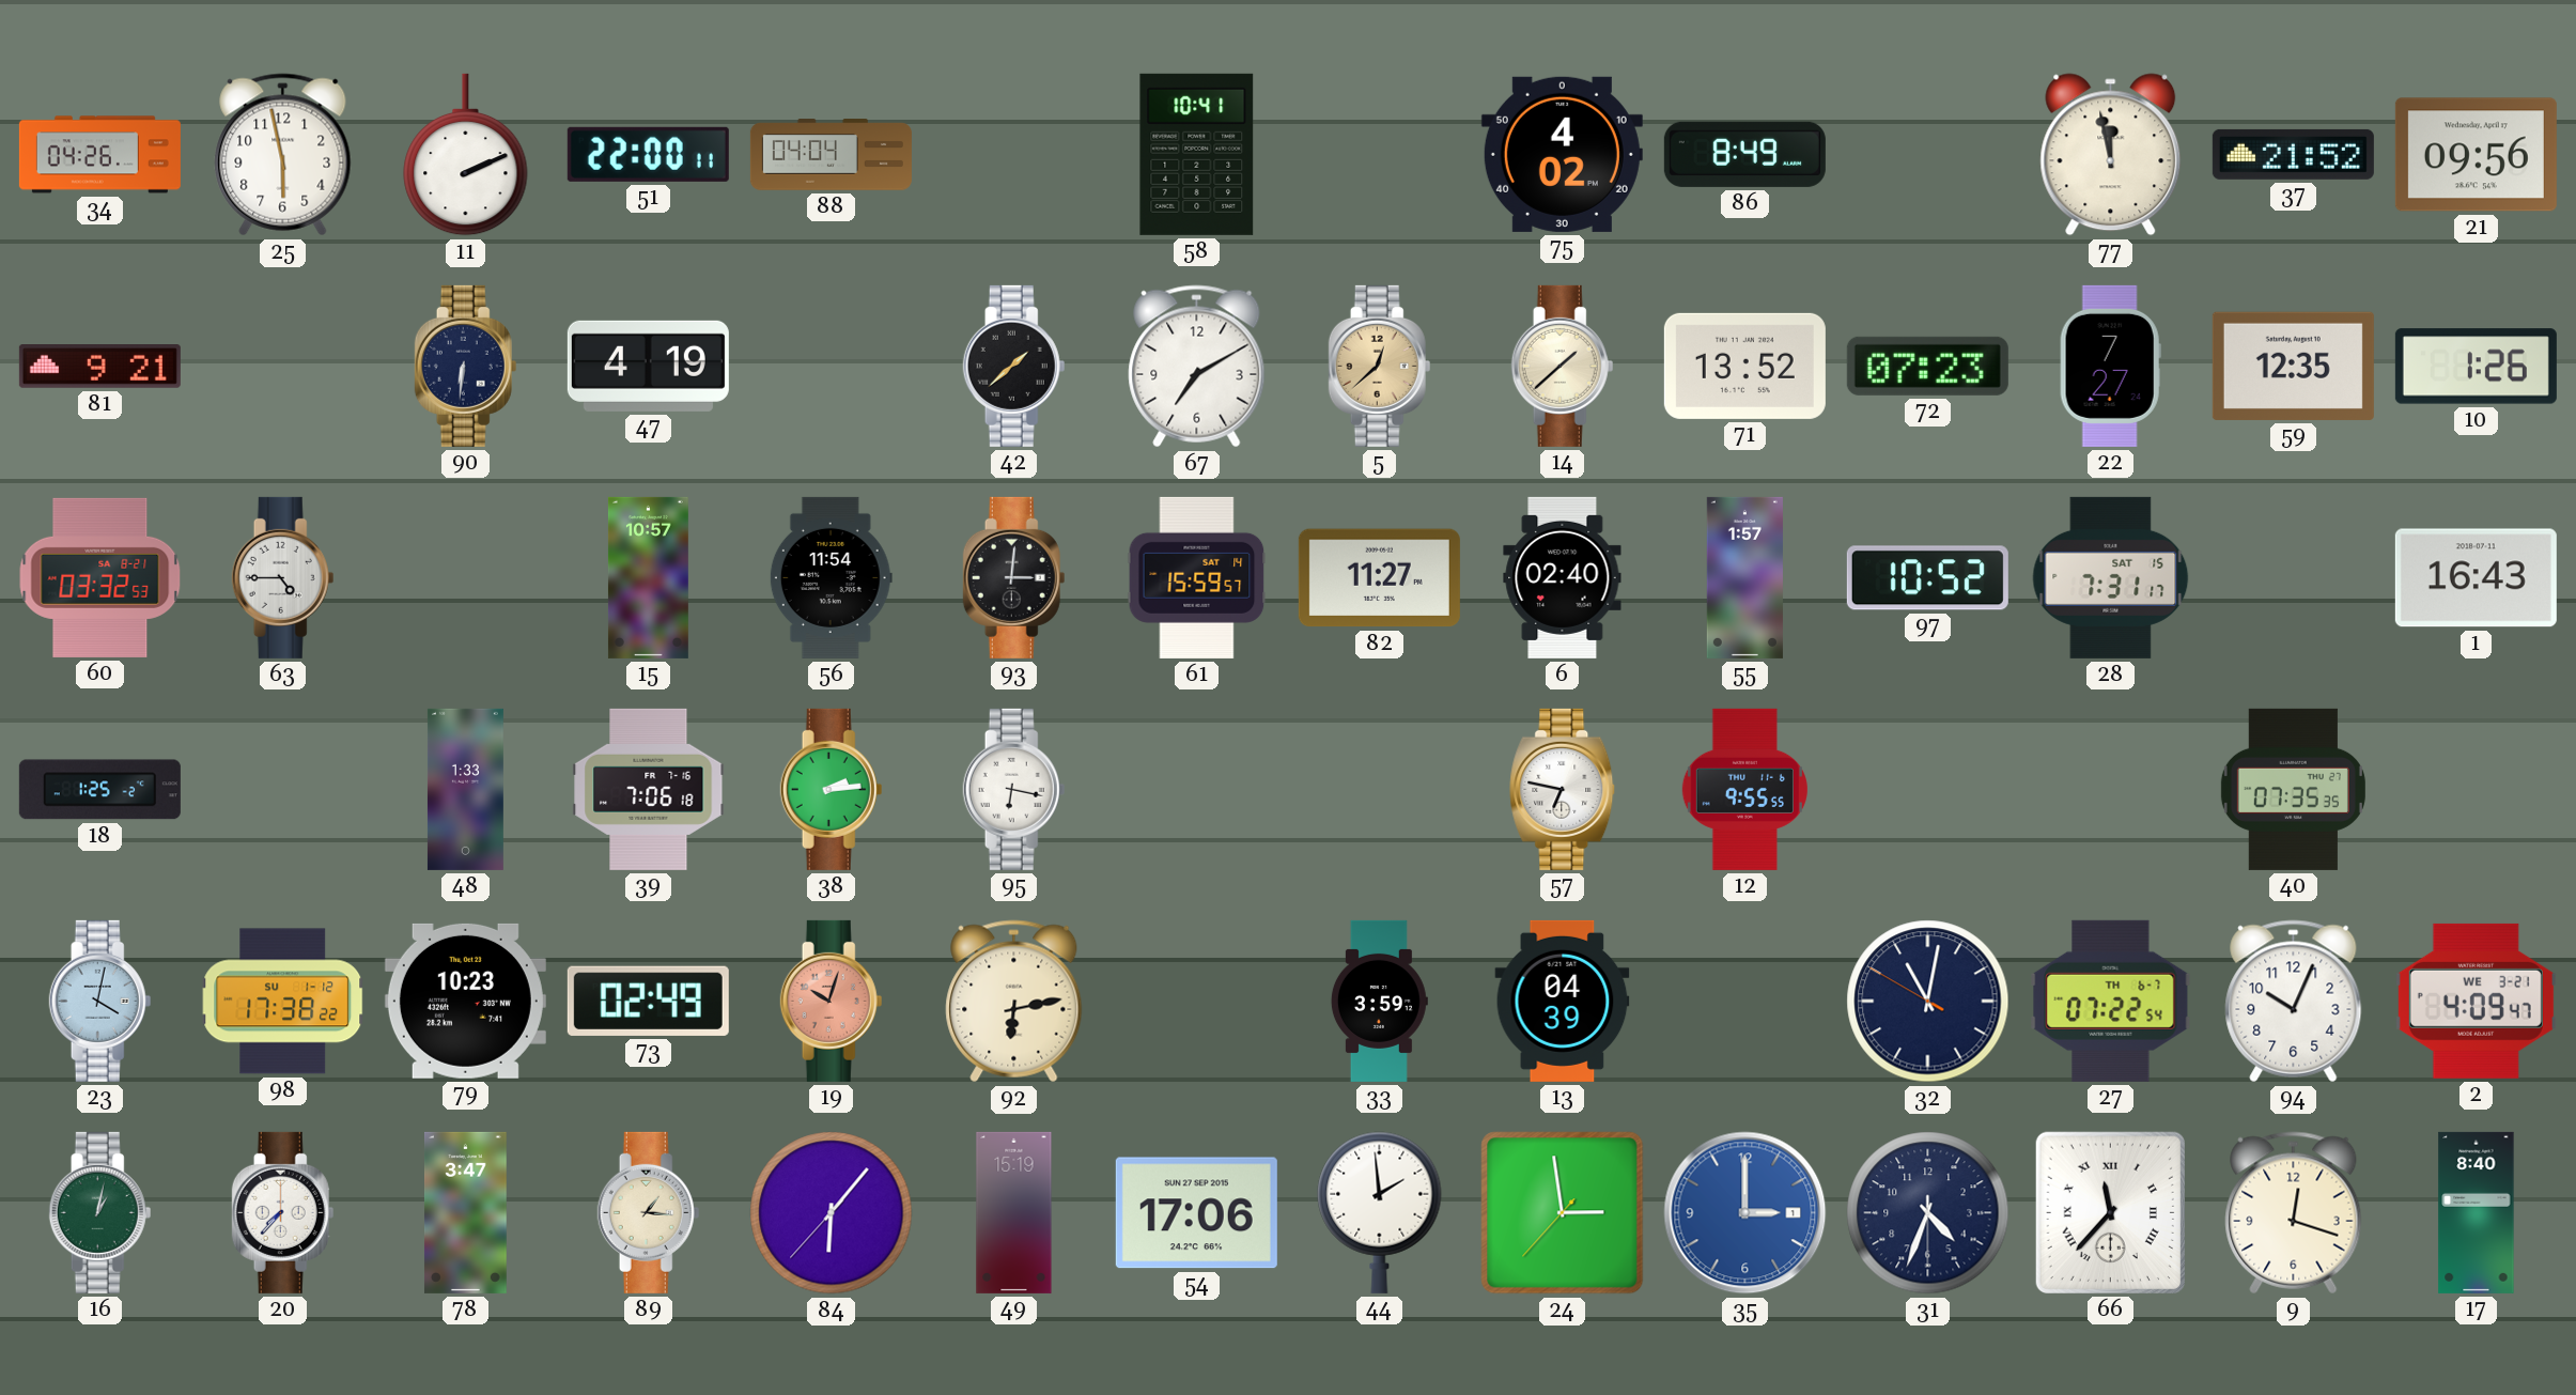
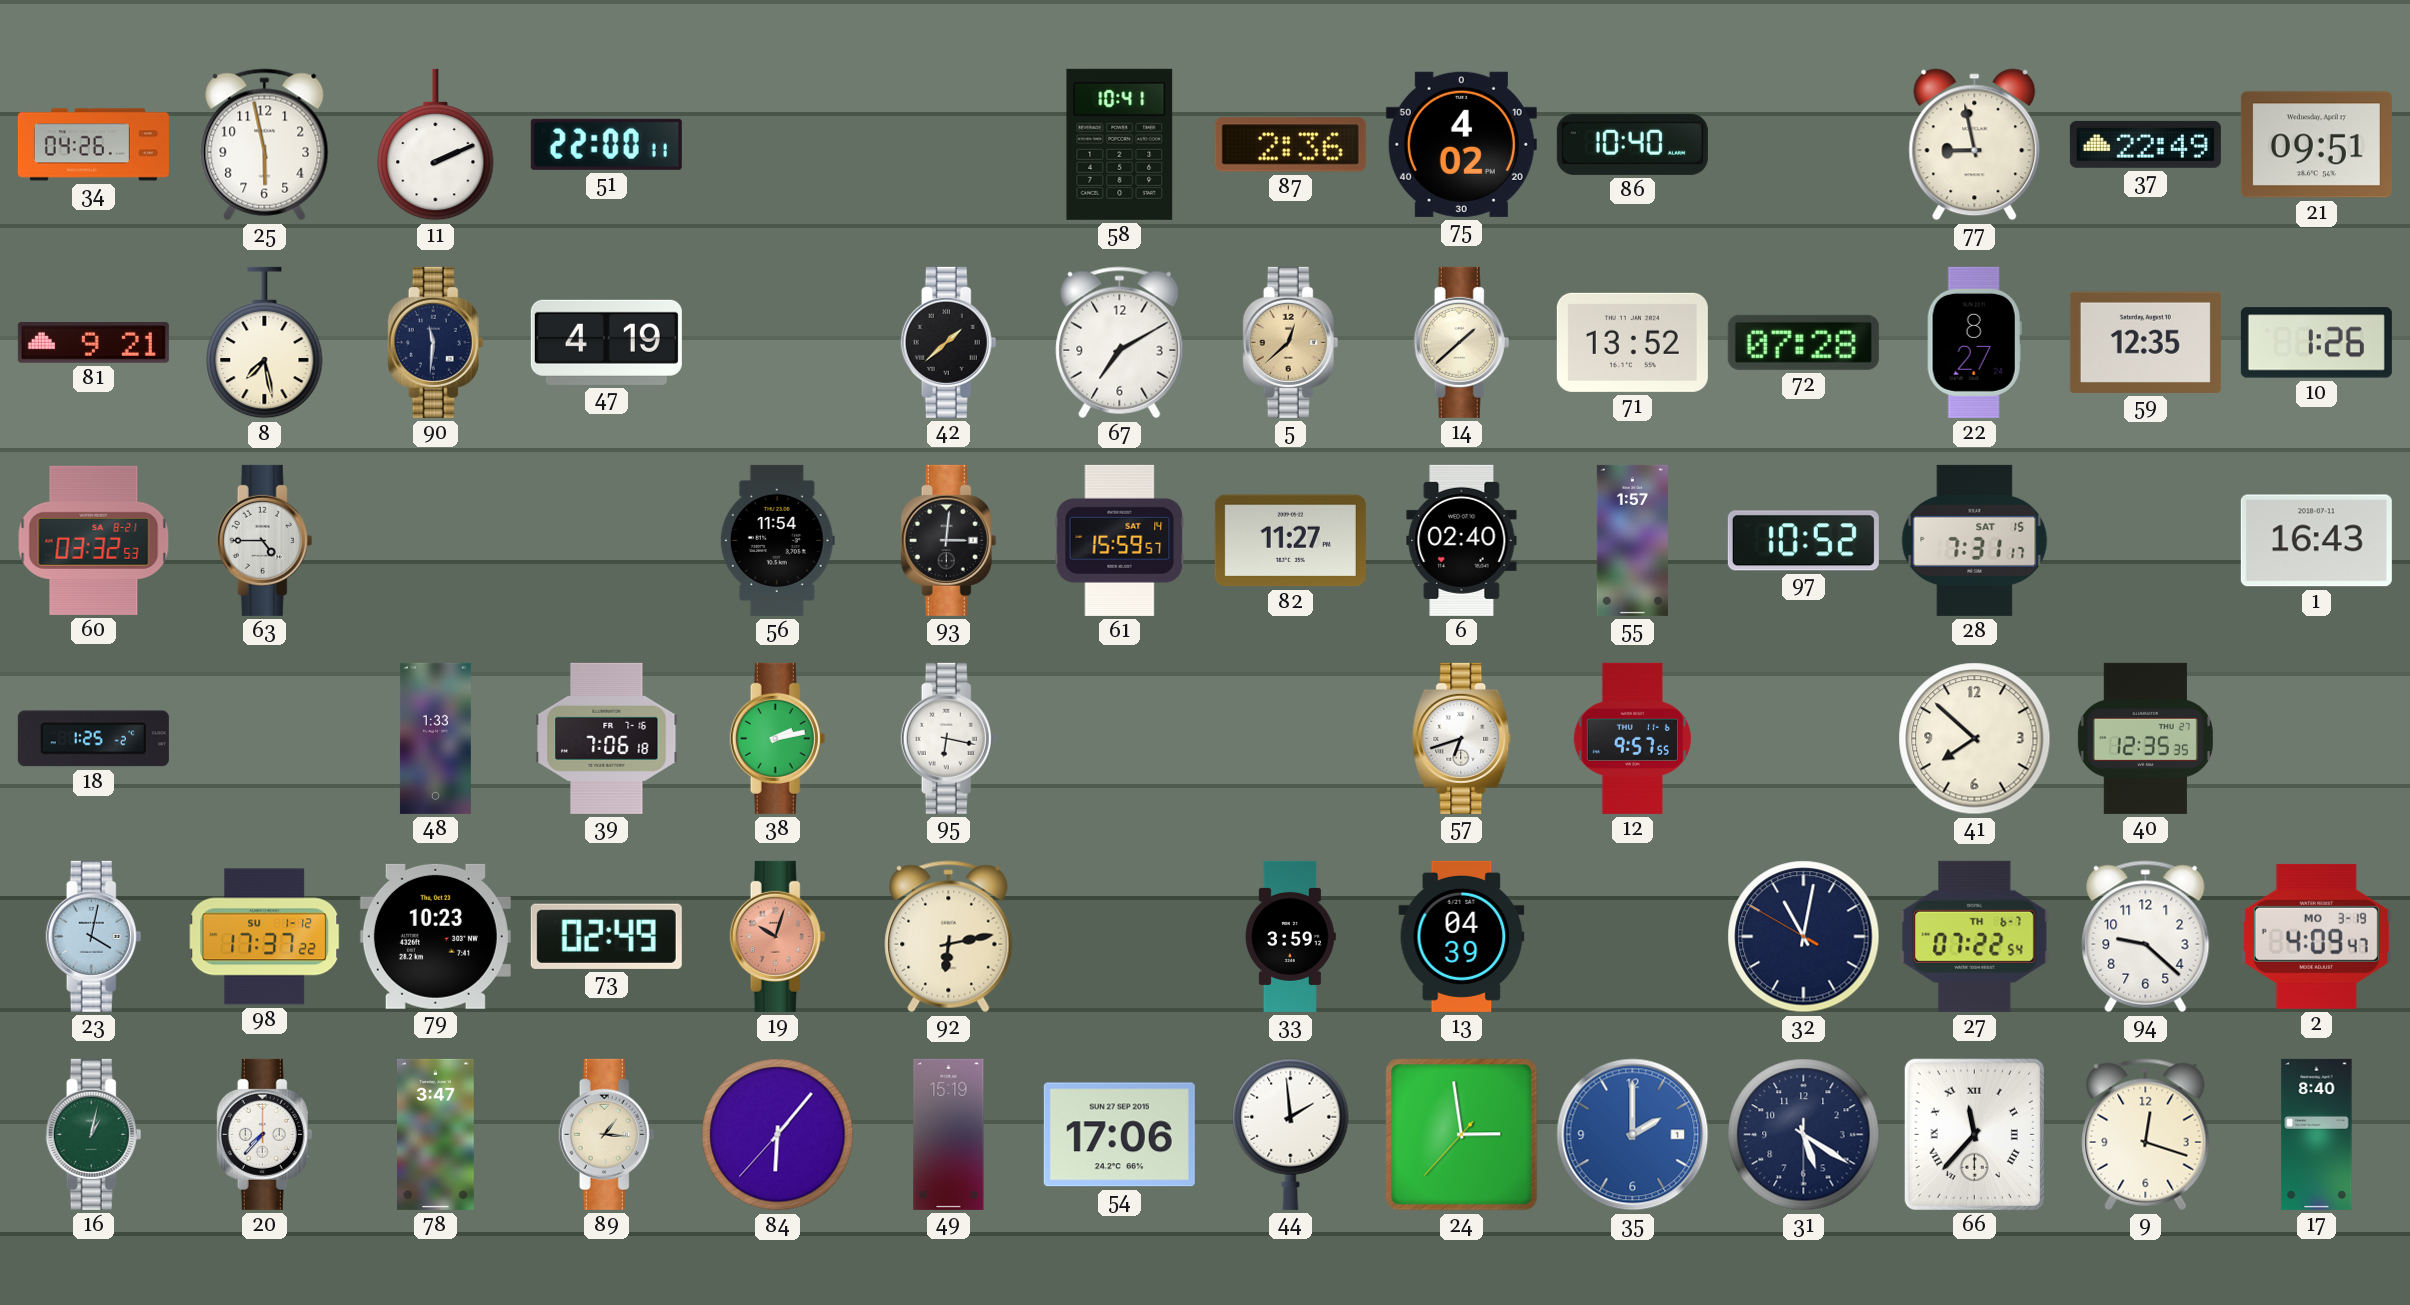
88: 04:04 -> none (831, 155)
87: none -> 2:36 (1290, 145)
86: 8:49 -> 10:40 (1632, 144)
77: 11:58 -> 8:58 (1975, 145)
37: 21:52 -> 22:49 (2145, 144)
21: 09:56 -> 09:51 (2316, 145)
8: none -> 7:28 (265, 343)
90: 6:31 -> 11:31 (436, 342)
72: 07:23 -> 07:28 (1803, 342)
22: 7:27 -> 8:27 (1974, 342)
15: 10:57 -> none (648, 577)
38: 2:14 -> 2:13 (778, 738)
57: 6:47 -> 6:42 (1462, 738)
12: 9:55 -> 9:57 (1632, 738)
41: none -> 7:52 (1975, 739)
40: 07:35 -> 12:35 (2145, 738)
98: 17:38 -> 17:37 (265, 937)
94: 10:04 -> 9:22 (2146, 937)
2 date: WE 3-21 -> MO 3-19 (2316, 936)
35: 3:00 -> 2:00 (1633, 1135)
31: 4:33 -> 5:20 (1804, 1135)
